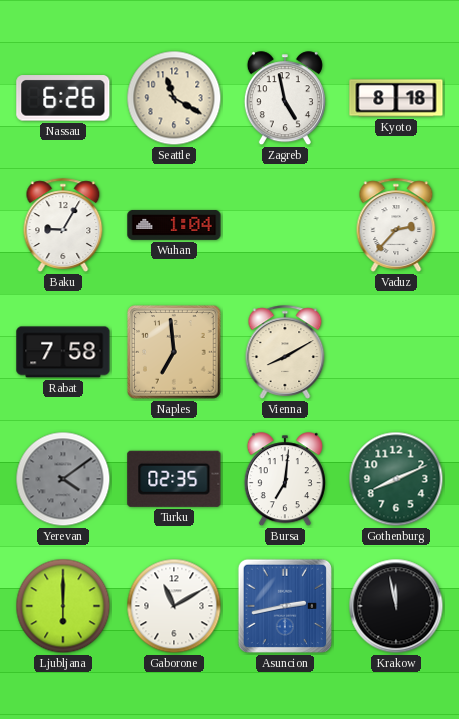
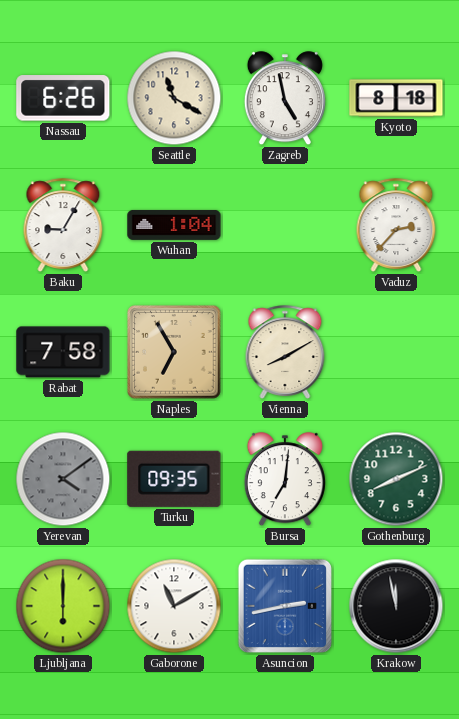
Naples: 6:59 -> 6:55 (175, 353)
Turku: 02:35 -> 09:35 (174, 479)
